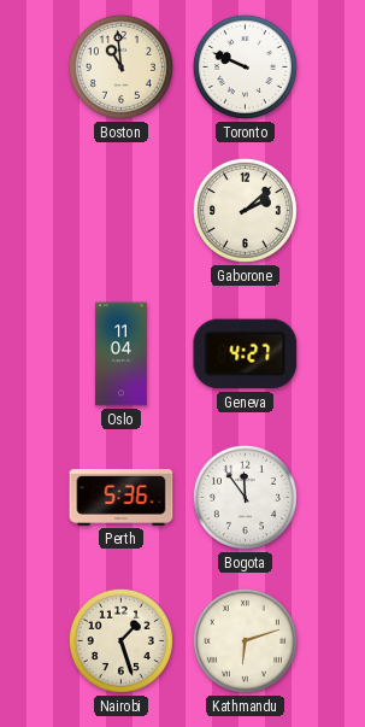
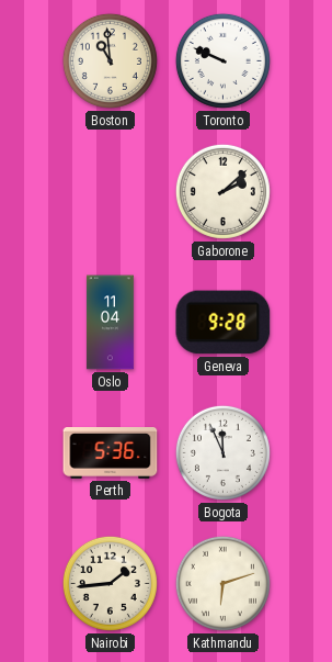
Geneva: 4:27 -> 9:28 (224, 323)
Bogota: 11:54 -> 11:56 (222, 452)
Nairobi: 1:27 -> 1:44 (110, 583)
